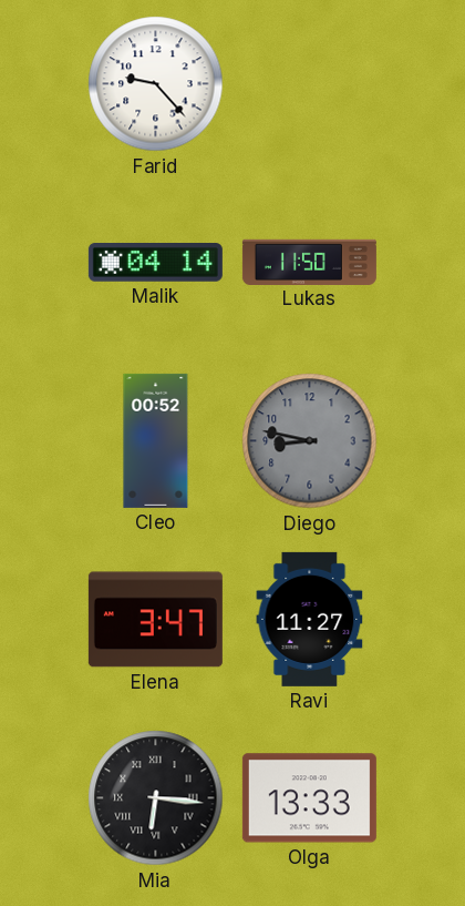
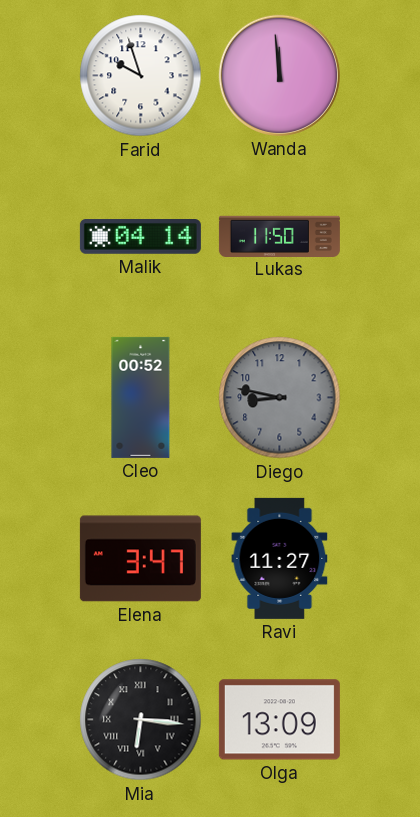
Farid: 9:23 -> 9:57 (141, 76)
Wanda: none -> 11:59 (279, 75)
Olga: 13:33 -> 13:09 (279, 720)
